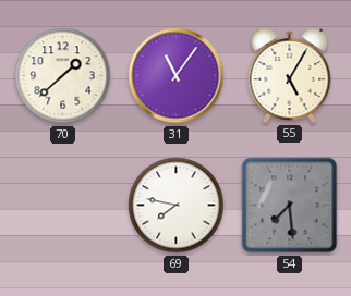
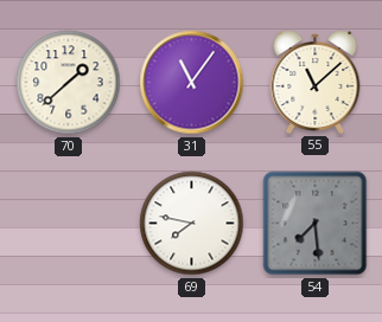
55: 5:05 -> 11:08 (316, 83)
